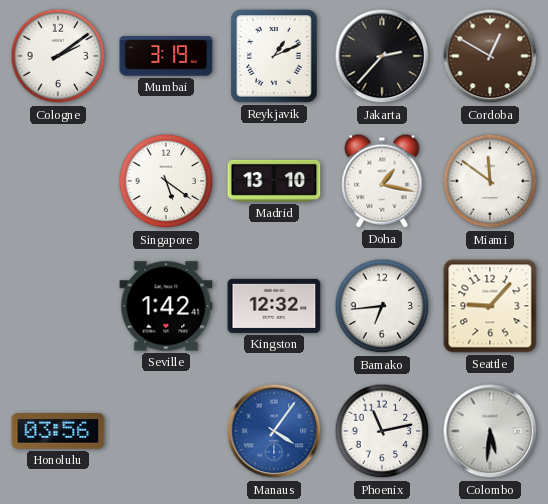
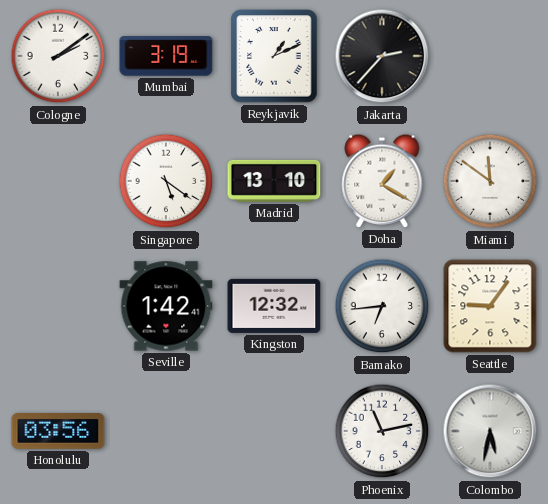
Cordoba: 12:50 -> none (490, 56)
Doha: 1:17 -> 1:20 (382, 181)
Seattle: 9:07 -> 9:06 (490, 306)
Manaus: 4:06 -> none (274, 431)
Colombo: 5:31 -> 5:32 (490, 431)
